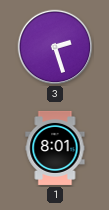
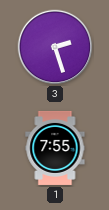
1: 8:01 -> 7:55 (55, 148)
